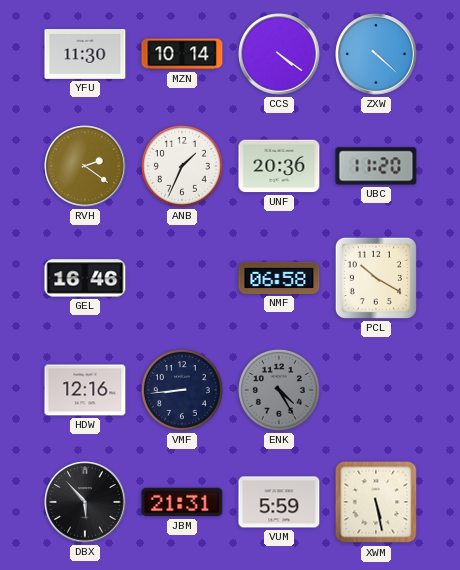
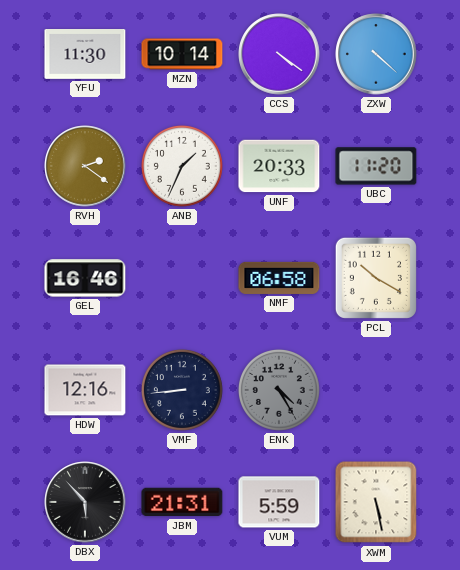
UNF: 20:36 -> 20:33 (279, 166)
